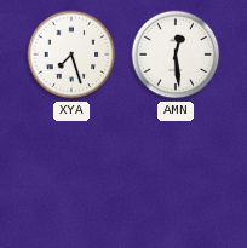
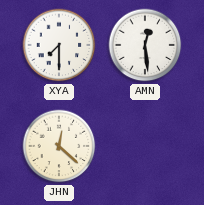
XYA: 7:27 -> 7:30 (59, 45)
JHN: none -> 12:22 (59, 146)
